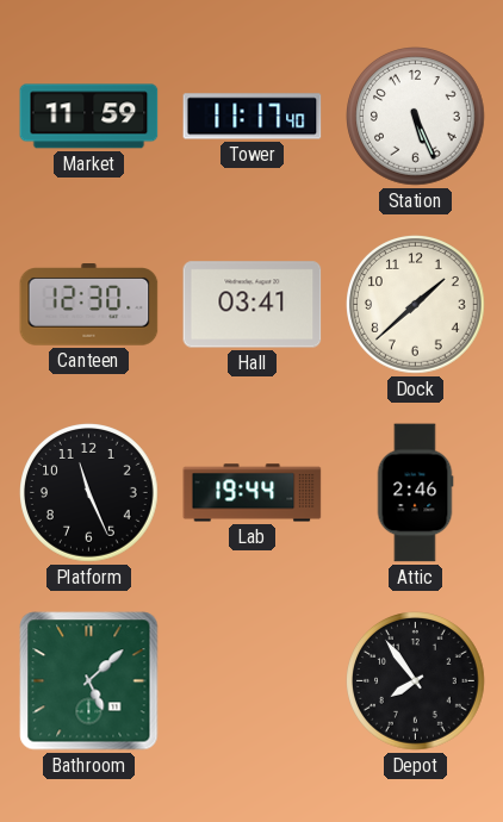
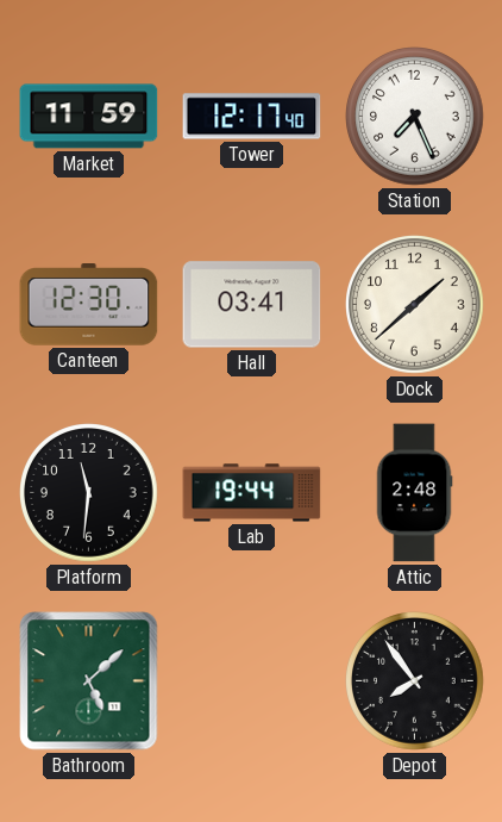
Tower: 11:17 -> 12:17 (252, 117)
Station: 5:26 -> 7:26 (415, 117)
Platform: 11:26 -> 11:31 (89, 493)
Attic: 2:46 -> 2:48 (414, 493)
